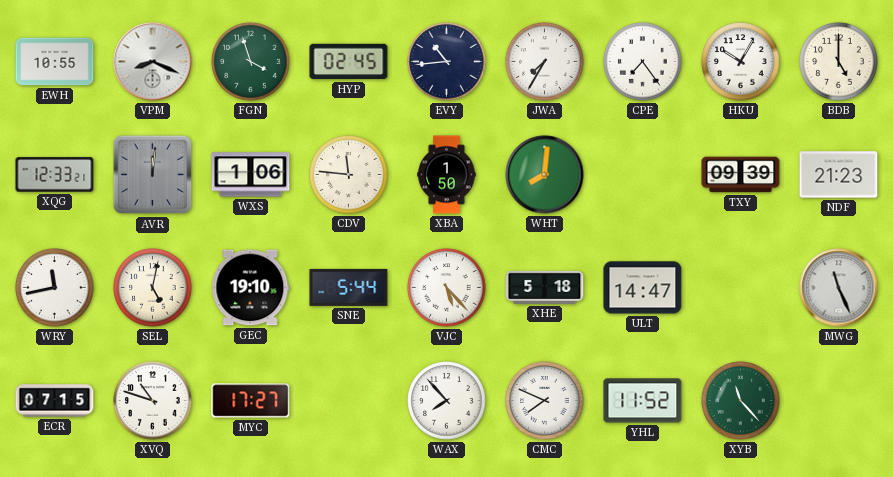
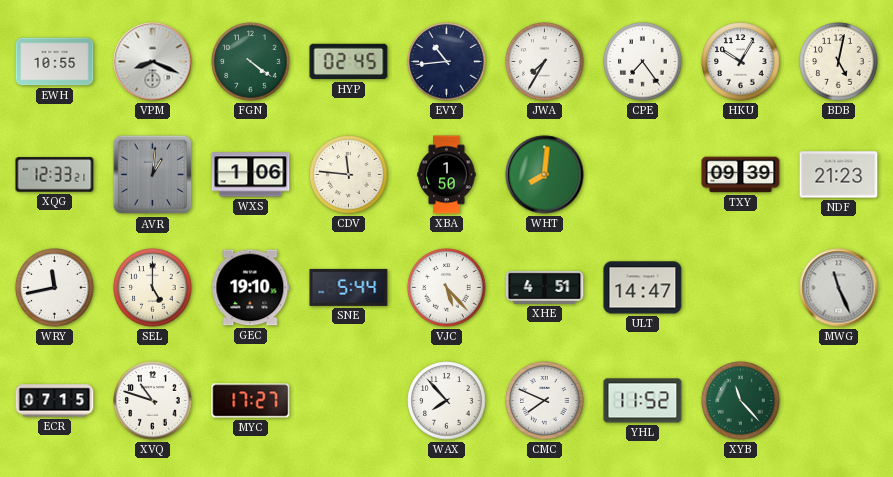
FGN: 3:57 -> 4:21 (251, 62)
BDB: 5:00 -> 5:02 (839, 62)
AVR: 12:01 -> 1:01 (153, 175)
SEL: 5:02 -> 5:00 (153, 288)
XHE: 5:18 -> 4:51 (545, 287)
